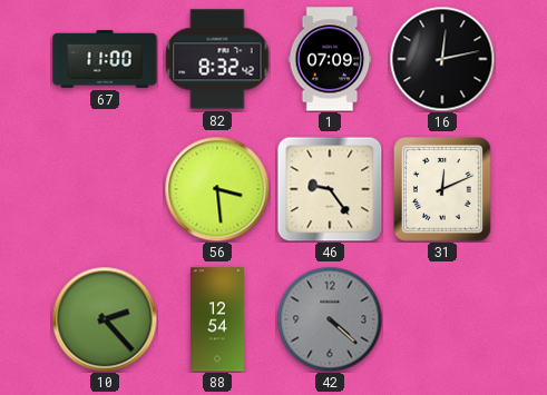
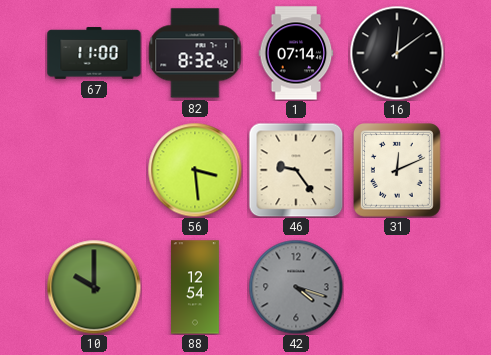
1: 07:09 -> 07:14 (296, 53)
16: 12:13 -> 12:09 (397, 53)
10: 2:23 -> 10:00 (94, 287)
42: 4:22 -> 4:18 (296, 287)
